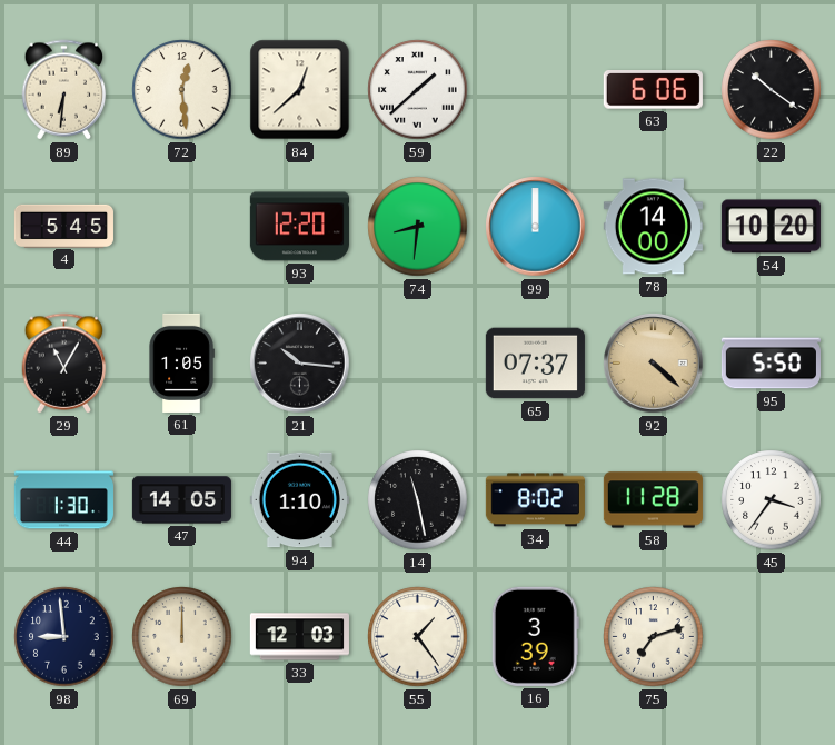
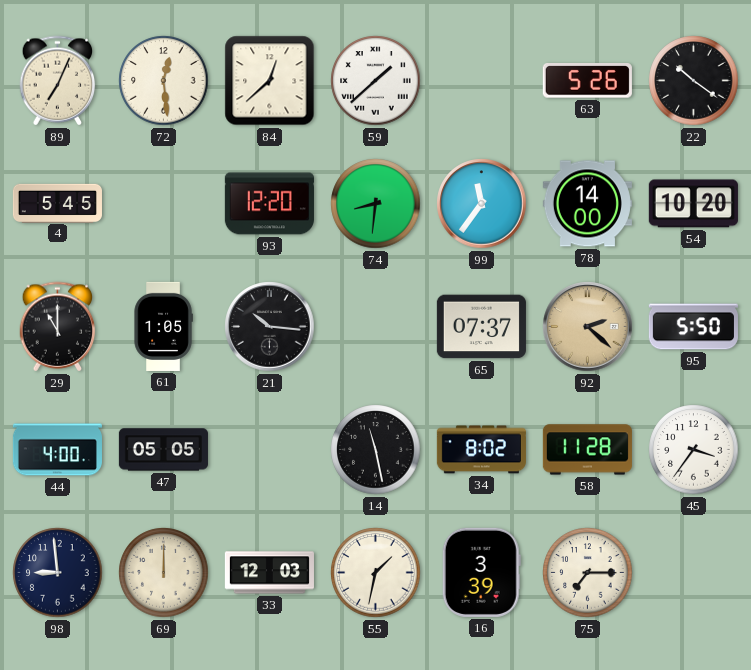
89: 6:31 -> 7:04 (58, 81)
63: 6:06 -> 5:26 (587, 81)
99: 12:00 -> 11:36 (482, 204)
29: 11:05 -> 11:00 (58, 327)
92: 4:22 -> 2:22 (588, 327)
44: 1:30 -> 4:00 (57, 450)
47: 14:05 -> 05:05 (163, 450)
94: 1:10 -> none (299, 500)
55: 1:24 -> 1:32 (376, 573)
75: 7:12 -> 7:15 (588, 573)
